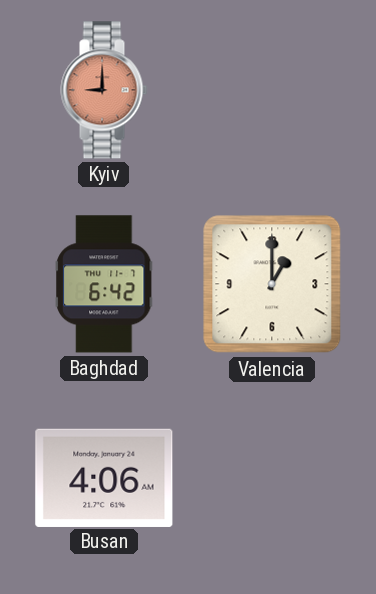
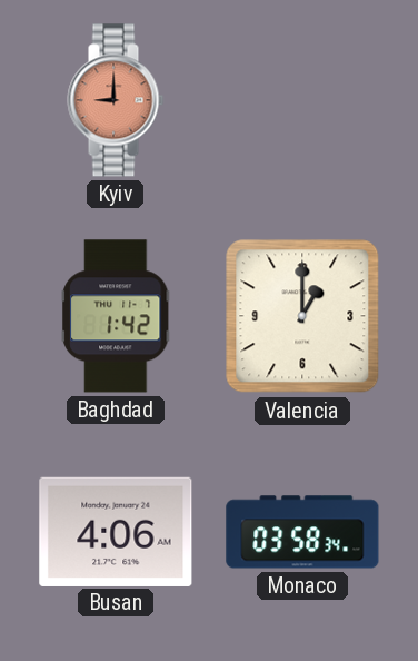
Baghdad: 6:42 -> 1:42 (117, 316)
Monaco: none -> 03:58 (302, 532)
